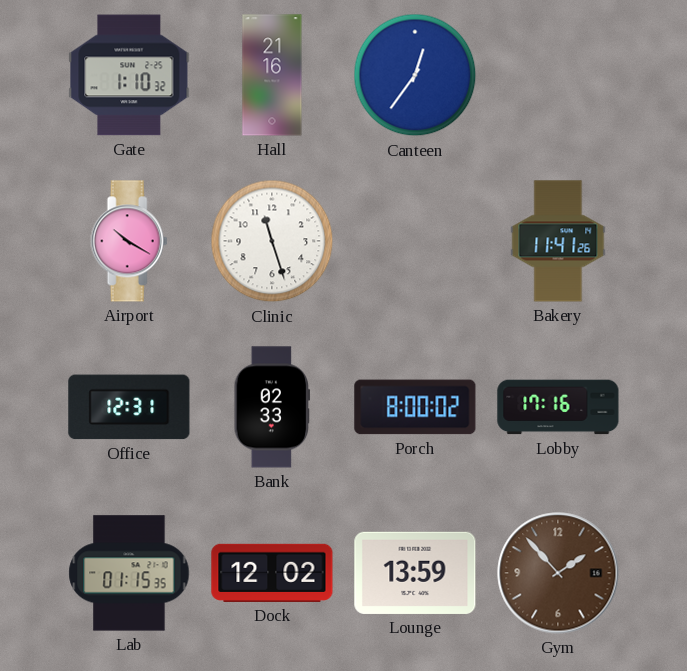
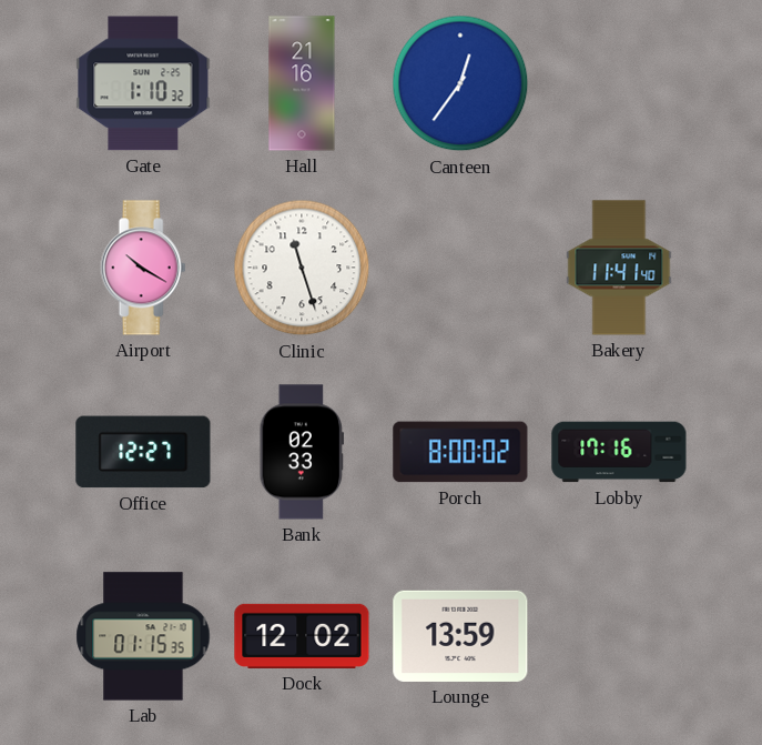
Bakery: 11:41:26 -> 11:41:40 (619, 268)
Office: 12:31 -> 12:27 (143, 452)
Gym: 1:53 -> none (558, 573)
